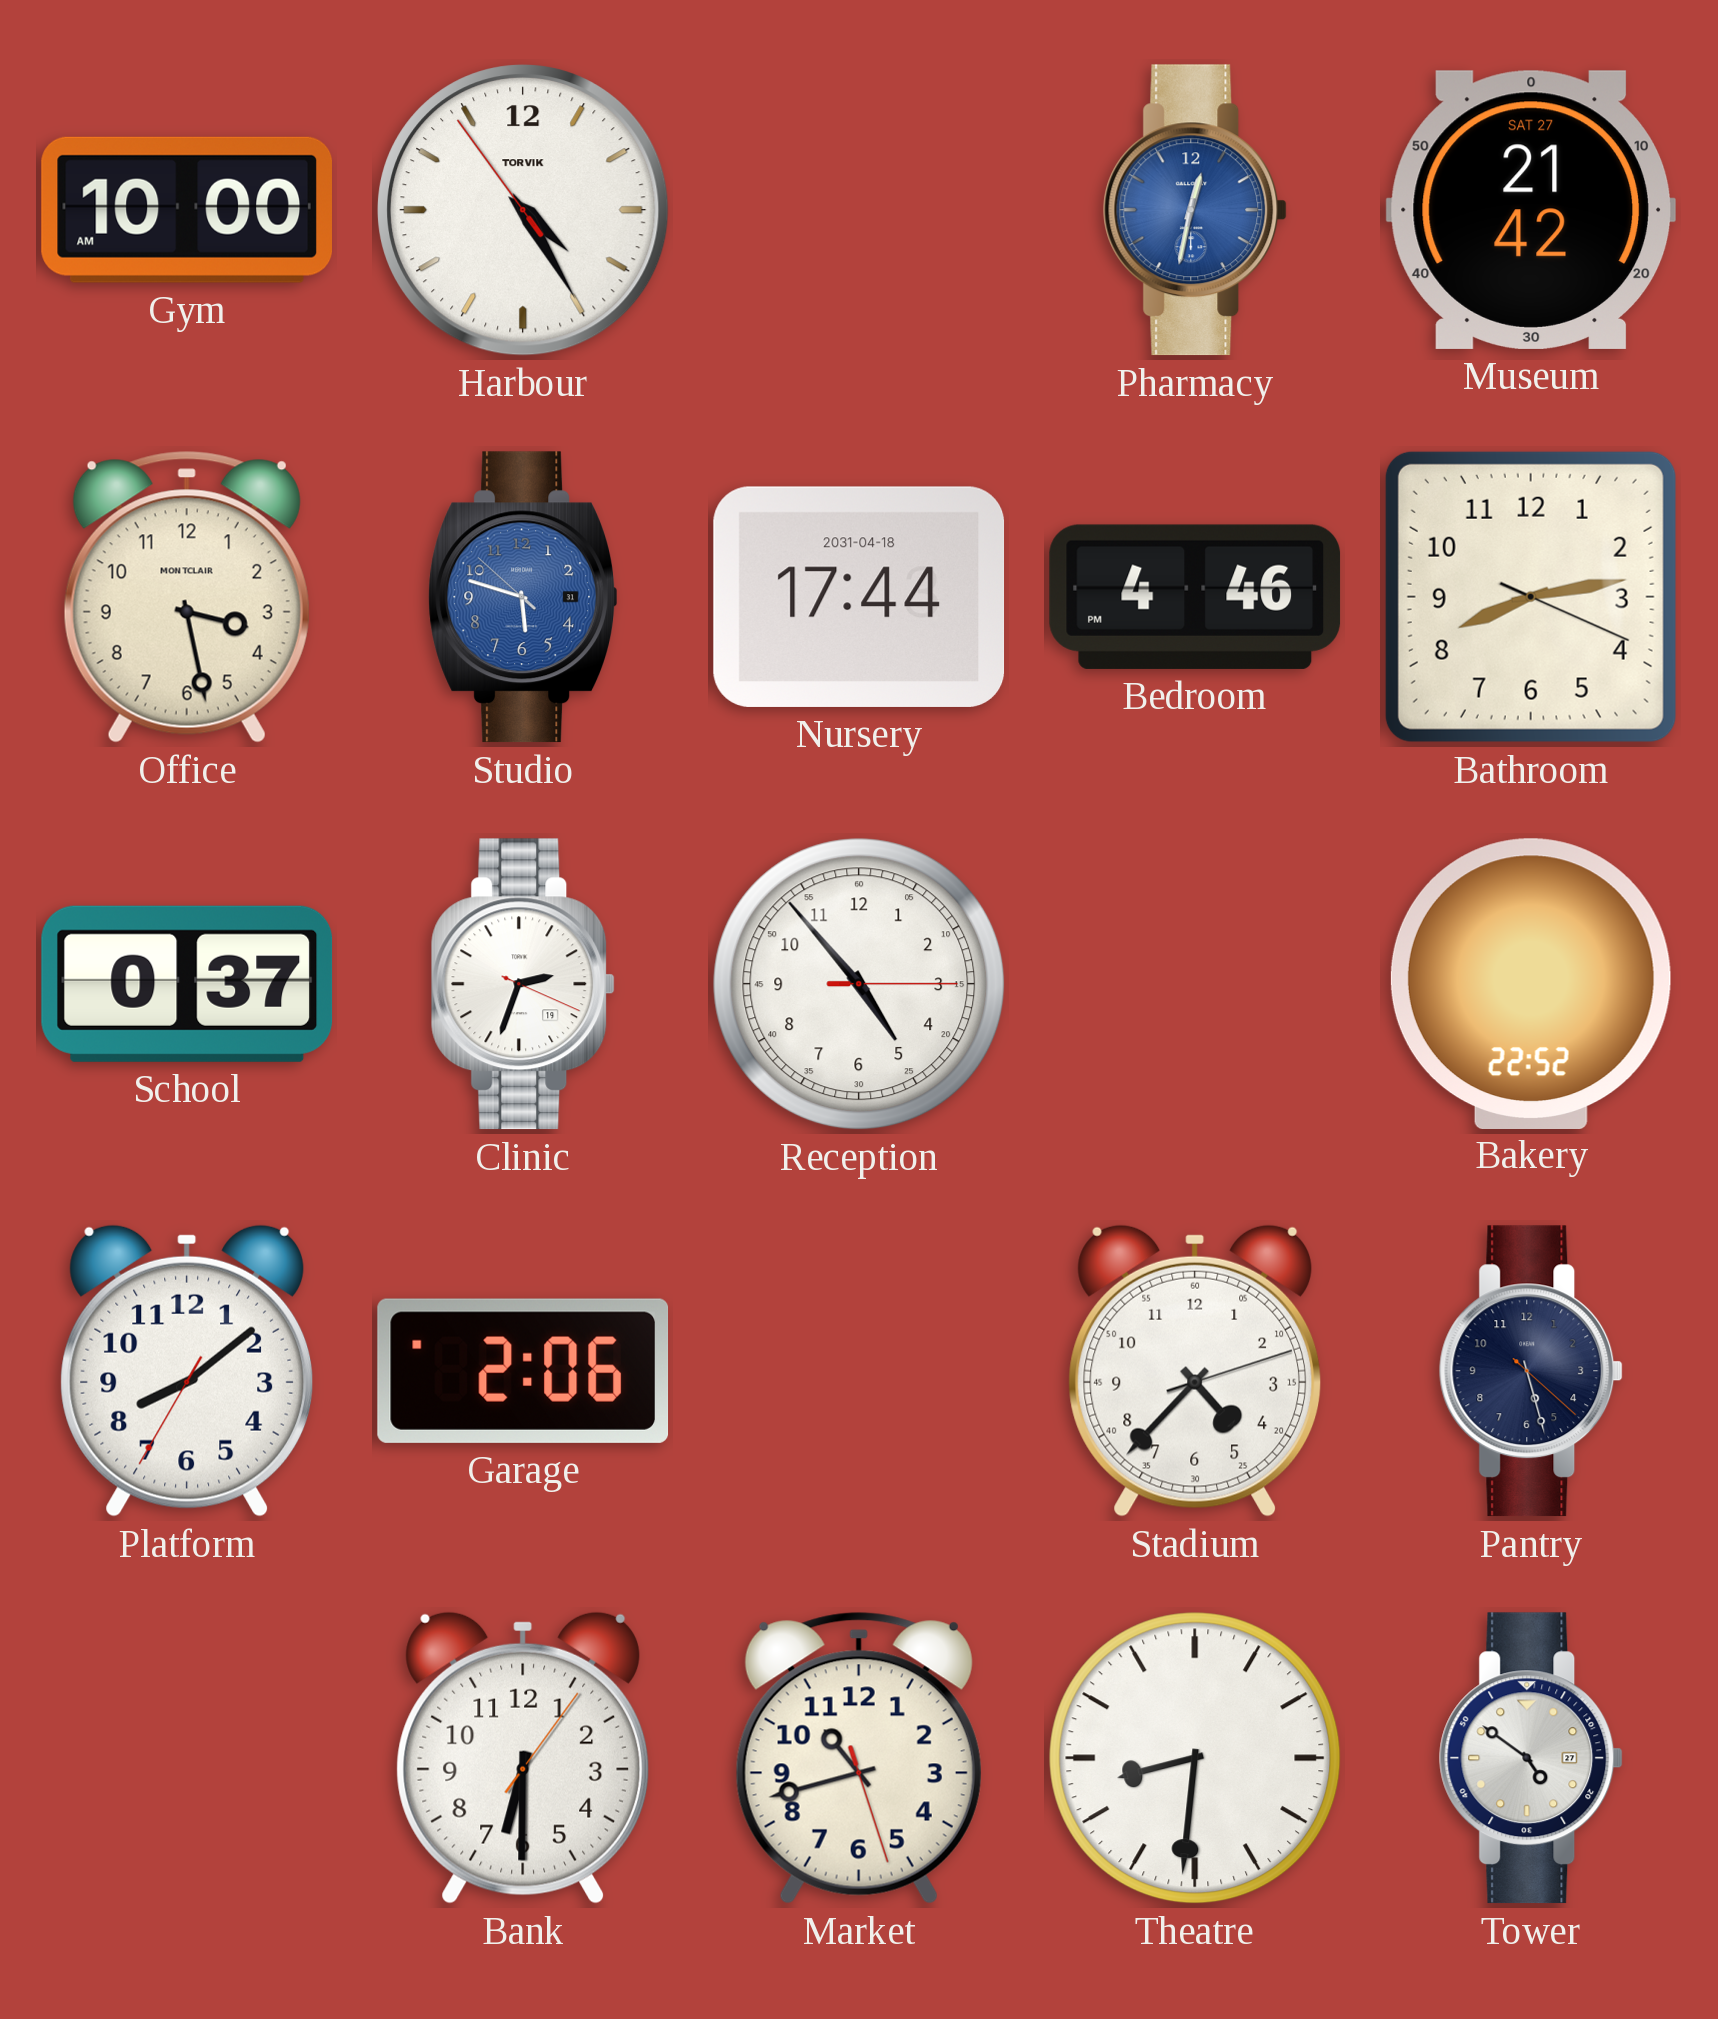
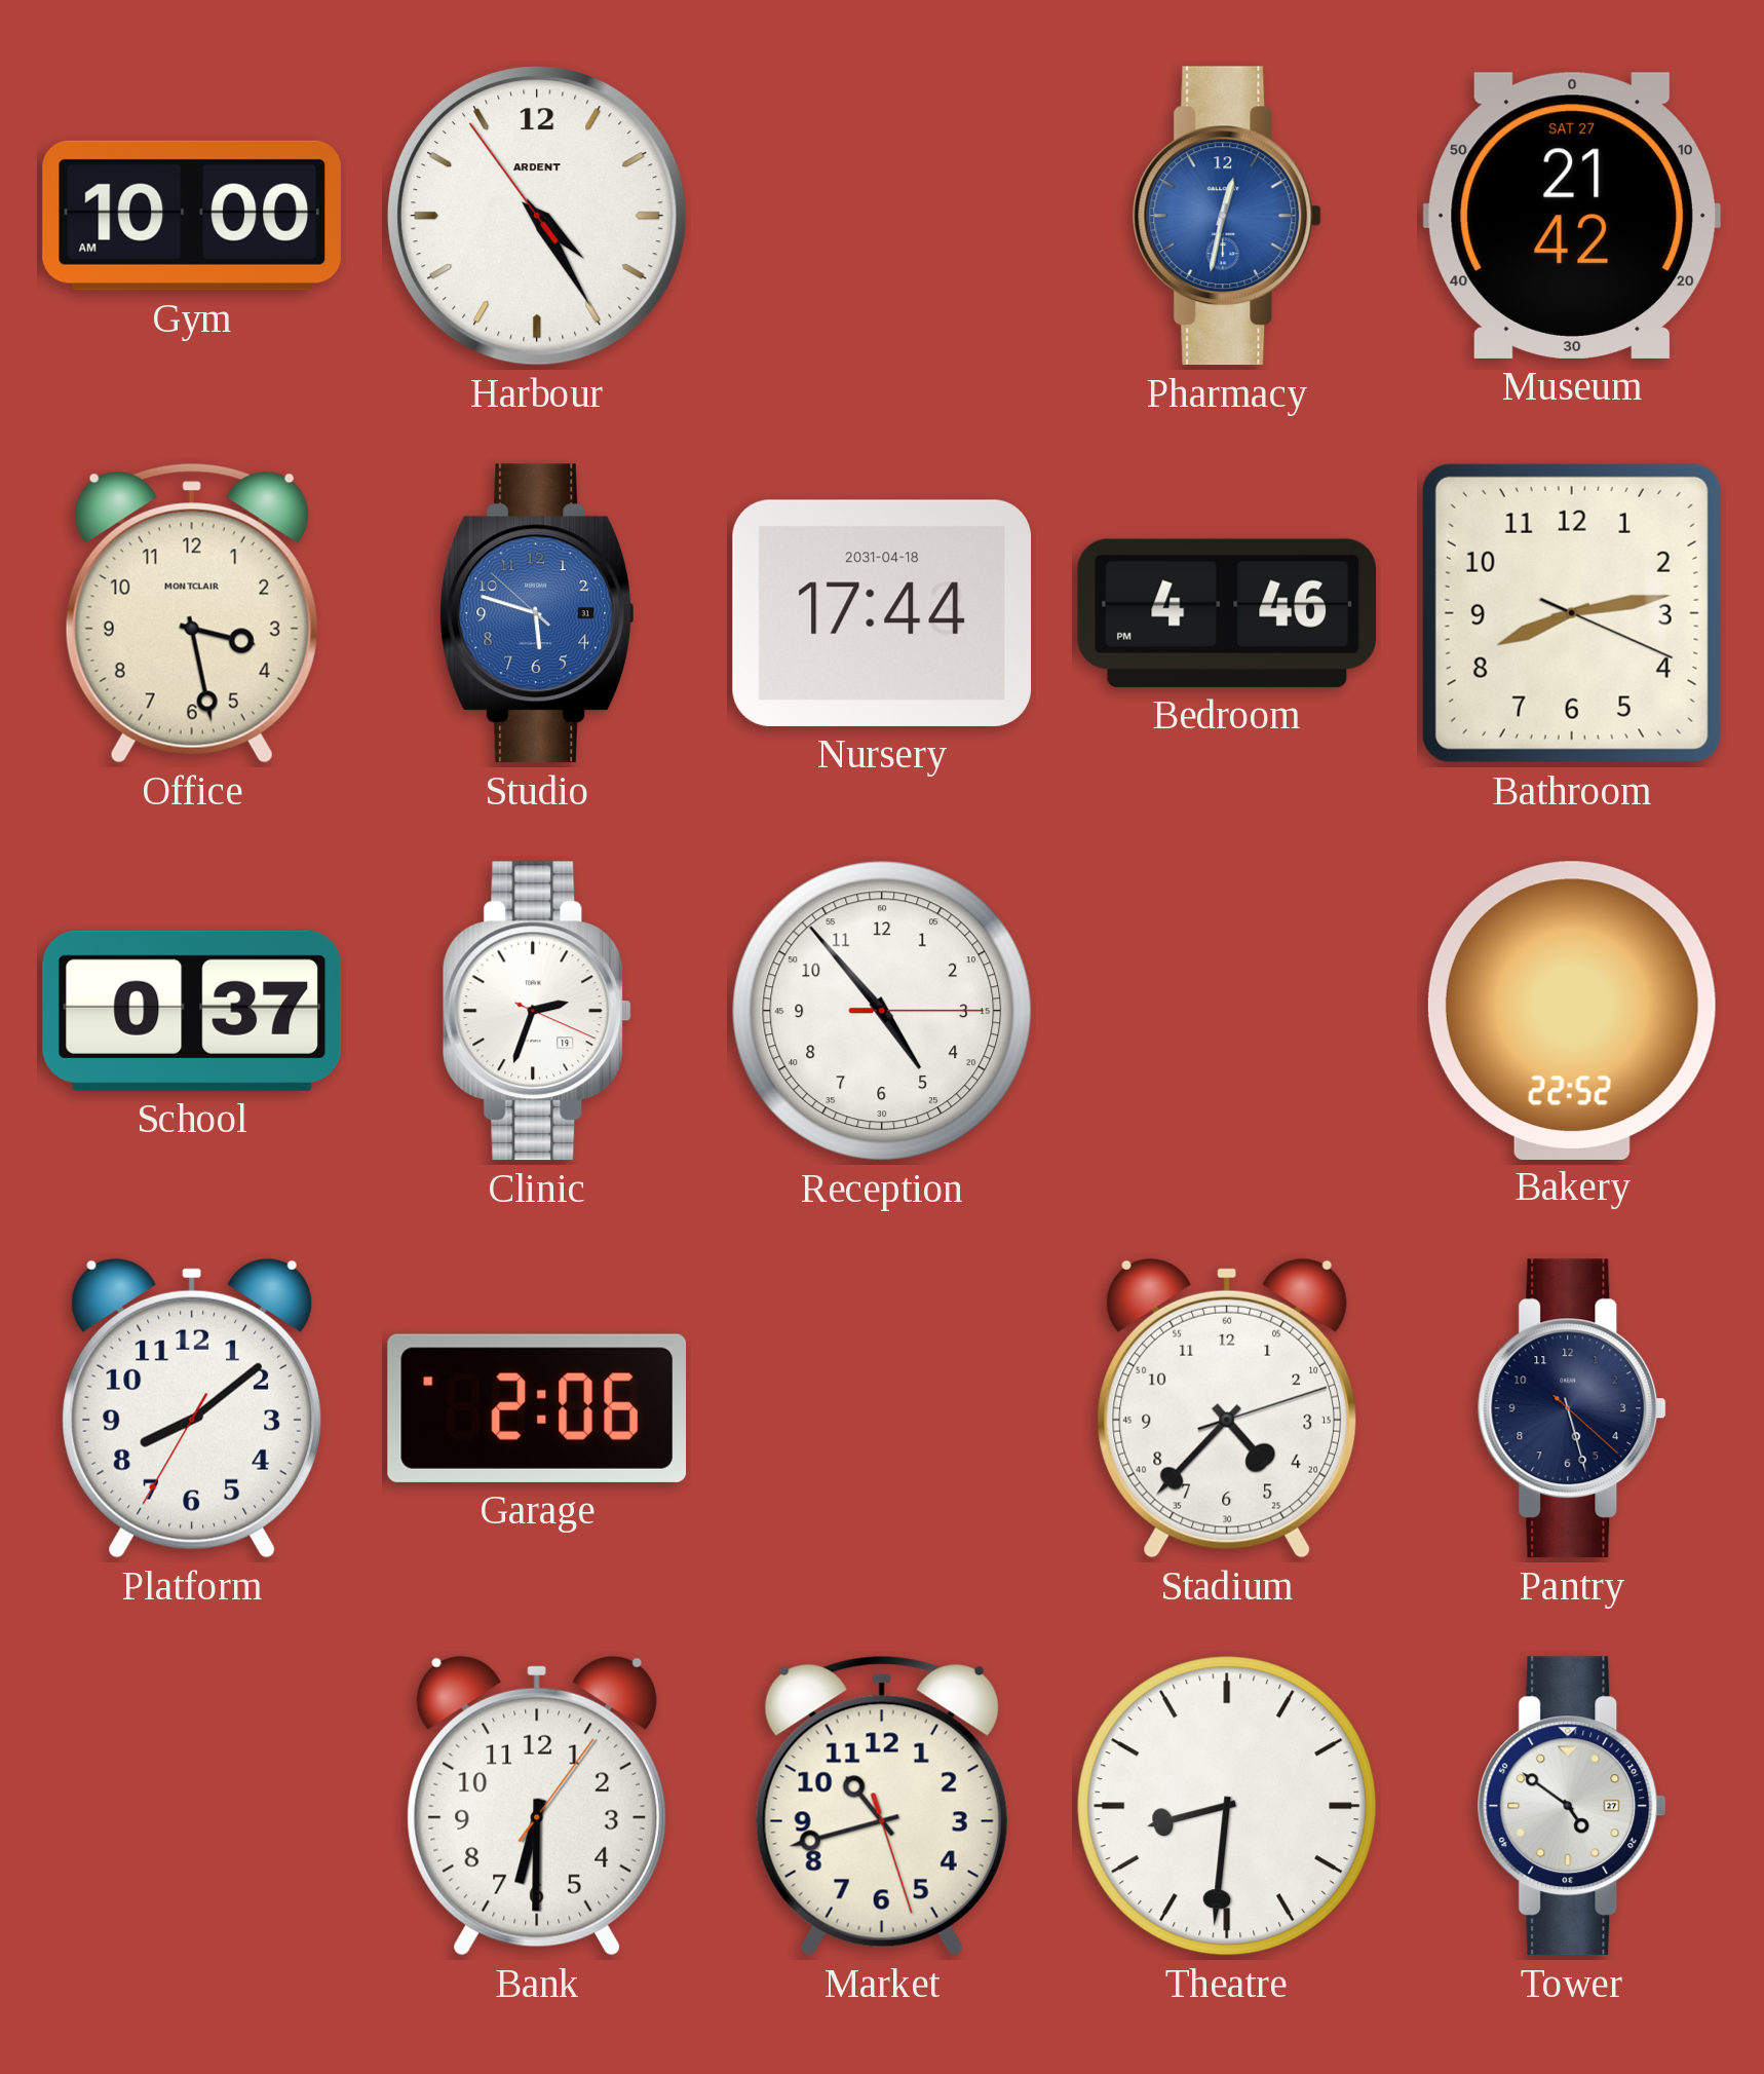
Harbour brand: TORVIK -> ARDENT (537, 216)
